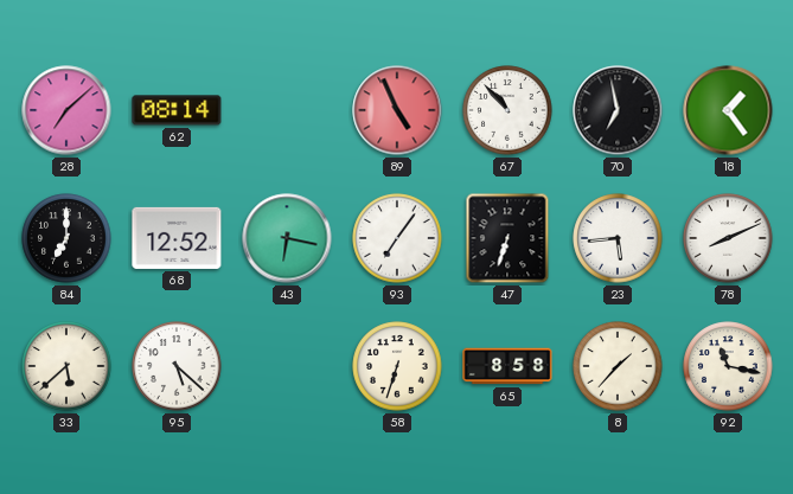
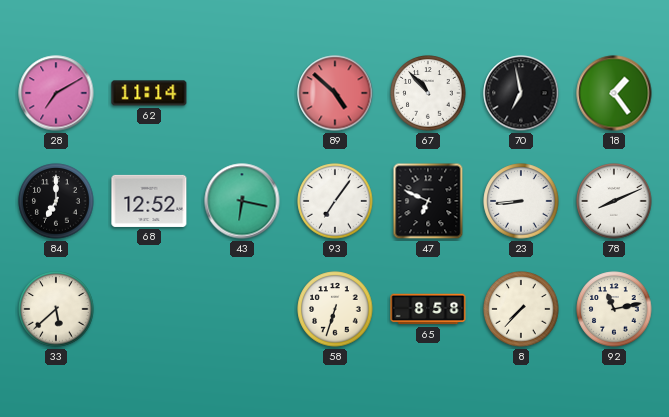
28: 7:08 -> 7:10 (56, 93)
62: 08:14 -> 11:14 (149, 93)
89: 4:56 -> 4:52 (335, 93)
47: 6:33 -> 6:49 (428, 201)
23: 5:44 -> 8:44 (521, 201)
95: 5:22 -> none (177, 366)
8: 1:37 -> 7:37 (521, 309)
92: 11:17 -> 11:13 (614, 309)
